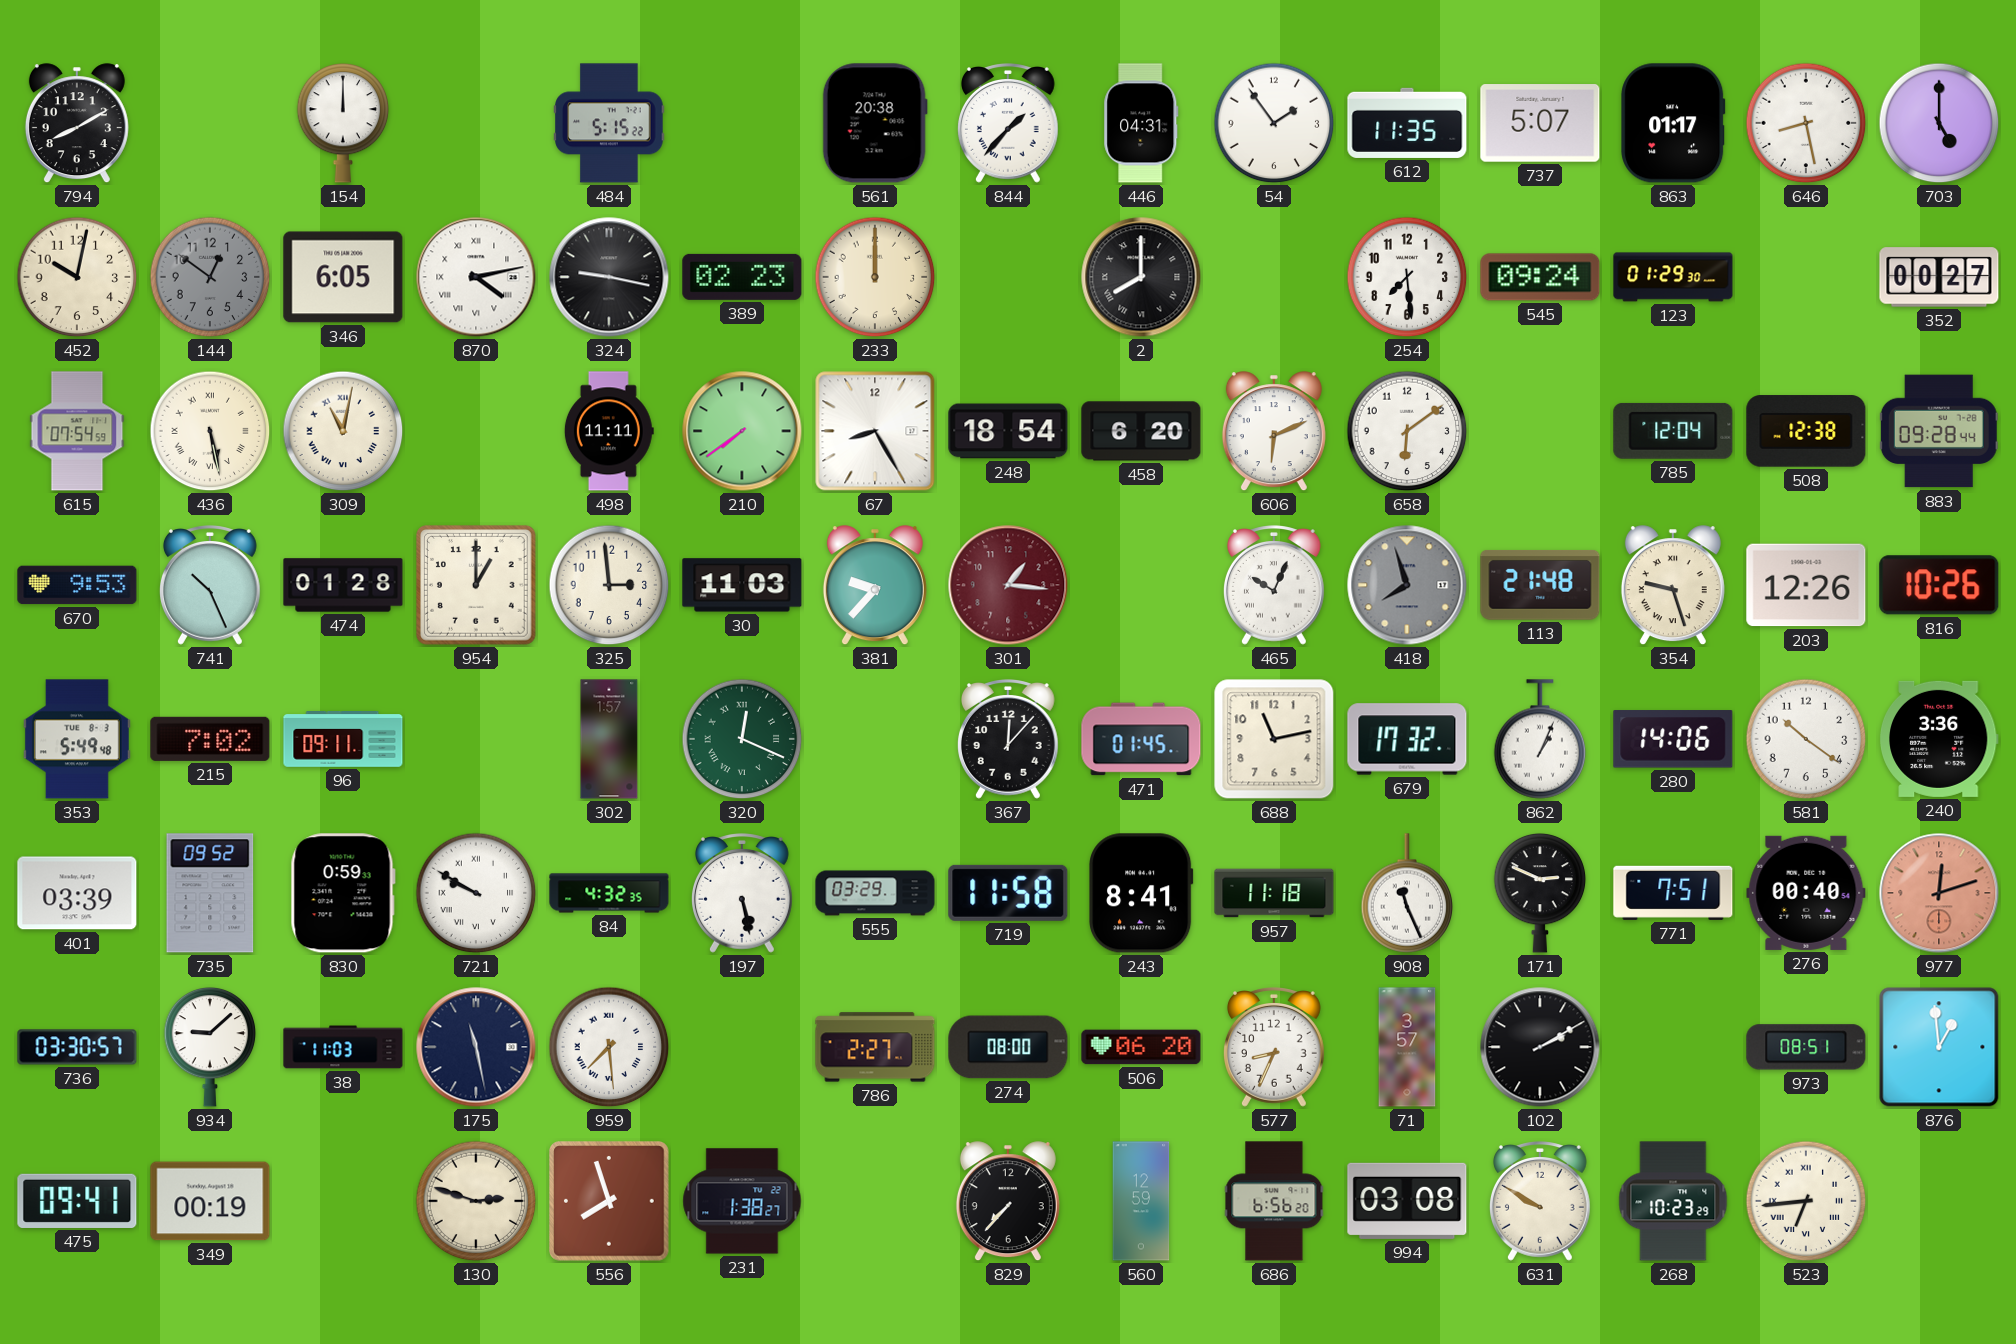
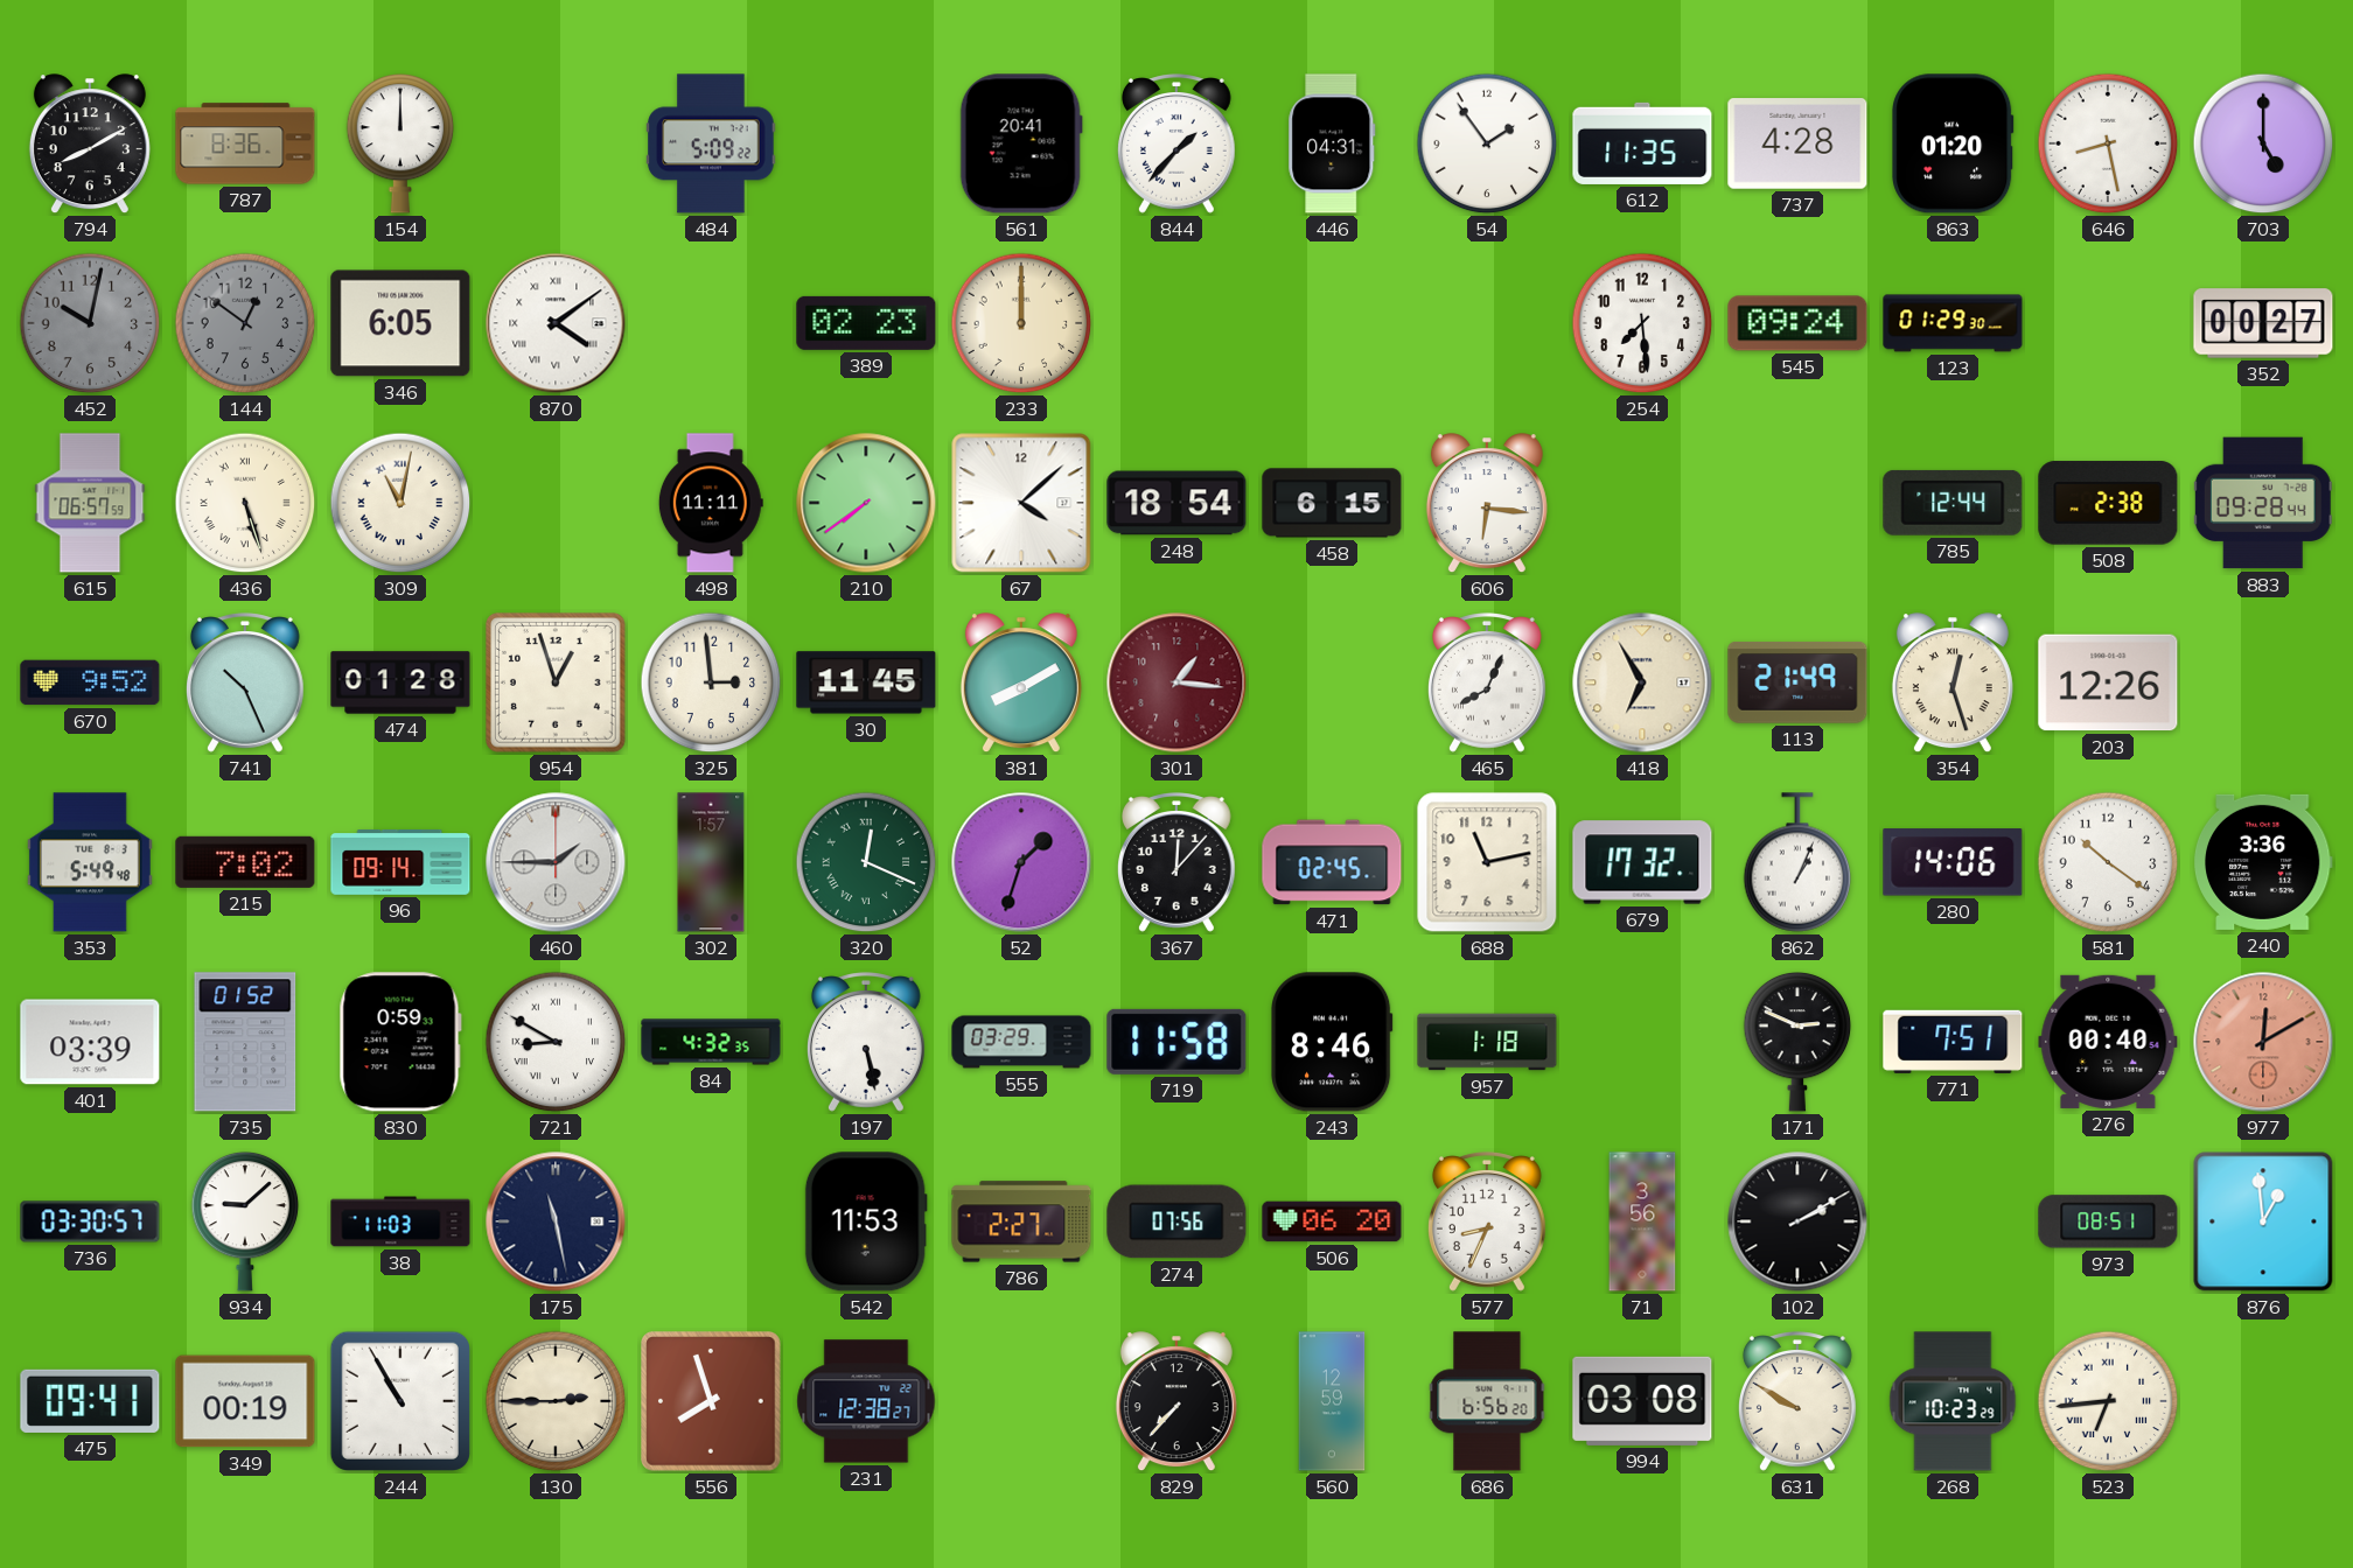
787: none -> 8:36 (245, 143)
484: 5:15 -> 5:09 (711, 143)
561: 20:38 -> 20:41 (1021, 143)
737: 5:07 -> 4:28 (1797, 143)
863: 01:17 -> 01:20 (1953, 143)
452 dial: cream -> grey (90, 323)
870: 4:13 -> 4:09 (556, 323)
324: 9:17 -> none (609, 277)
2: 8:00 -> none (1141, 277)
615: 07:54 -> 06:57 (90, 503)
436: 5:28 -> 5:27 (245, 503)
67: 8:25 -> 4:08 (1021, 503)
458: 6:20 -> 6:15 (1332, 503)
606: 6:11 -> 6:16 (1487, 504)
658: 6:09 -> none (1407, 431)
785: 12:04 -> 12:44 (1953, 503)
508: 12:38 -> 2:38 (2108, 503)
670: 9:53 -> 9:52 (90, 682)
954: 1:00 -> 12:57 (557, 684)
30: 11:03 -> 11:45 (866, 682)
381: 9:37 -> 8:10 (1021, 684)
465: 10:04 -> 8:04 (1487, 682)
418: 7:57 -> 6:55 (1642, 682)
418 dial: grey -> cream (1642, 682)
113: 21:48 -> 21:49 (1797, 682)
354: 9:27 -> 12:27 (1953, 684)
816: 10:26 -> none (1939, 585)
96: 09:11 -> 09:14 (400, 863)
460: none -> 1:45 (556, 862)
52: none -> 1:33 (1021, 862)
471: 01:45 -> 02:45 (1332, 862)
735: 09:52 -> 01:52 (245, 1042)
721: 9:50 -> 8:50 (556, 1042)
243: 8:41 -> 8:46 (1333, 1042)
957: 11:18 -> 1:18 (1487, 1042)
908: 11:26 -> none (1407, 893)
977: 12:12 -> 12:10 (2263, 1042)
959: 7:29 -> none (609, 1047)
542: none -> 11:53 (866, 1221)
274: 08:00 -> 07:56 (1176, 1221)
71: 3:57 -> 3:56 (1642, 1221)
244: none -> 10:55 (400, 1401)
130: 2:48 -> 2:45 (556, 1401)
231: 1:38 -> 12:38 (866, 1401)
